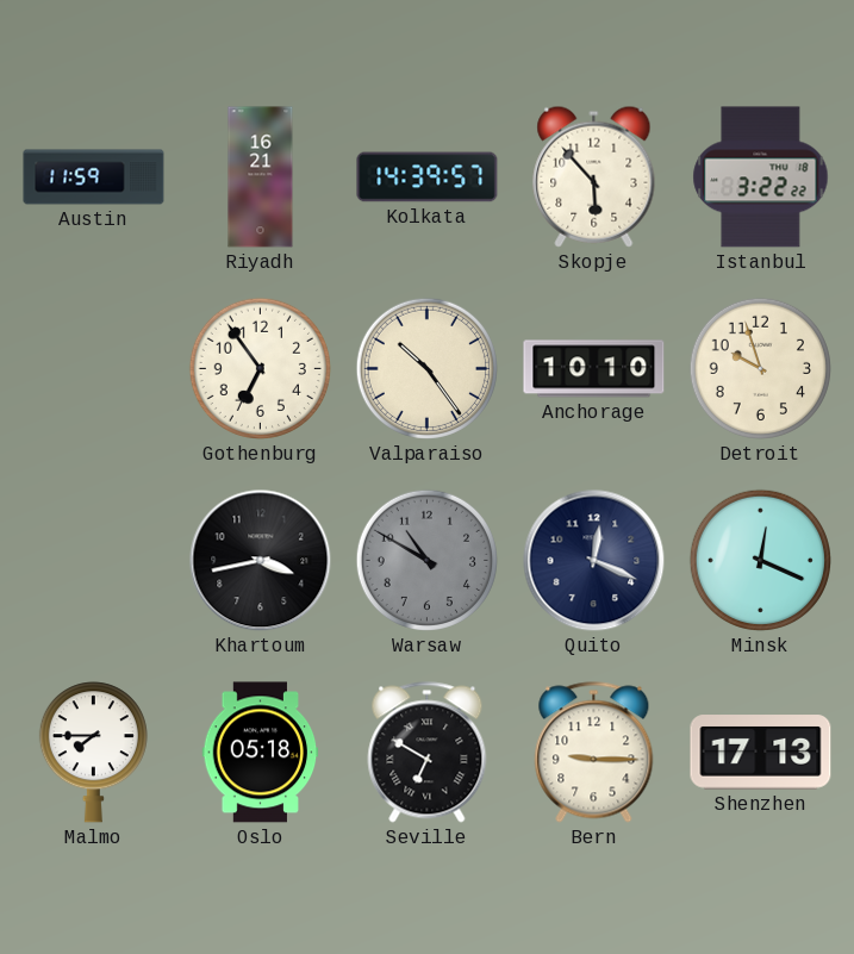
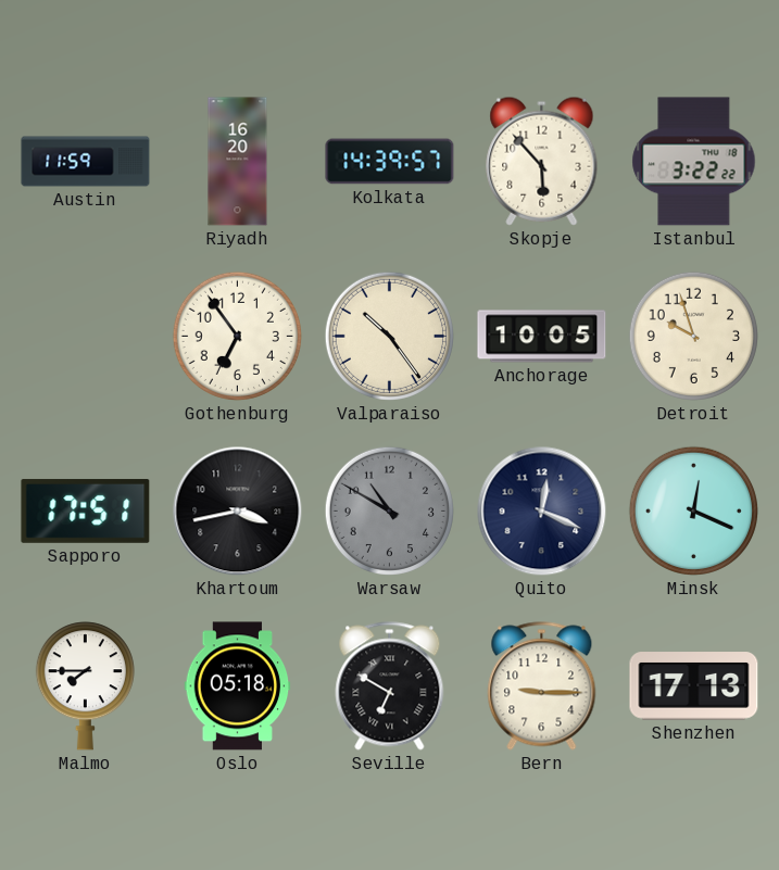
Riyadh: 16:21 -> 16:20 (238, 162)
Anchorage: 10:10 -> 10:05 (542, 337)
Sapporo: none -> 17:51 (86, 510)
